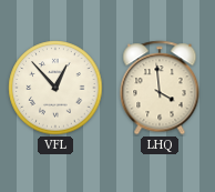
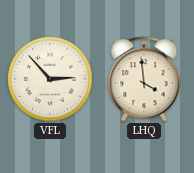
VFL: 12:53 -> 2:53 (50, 79)
